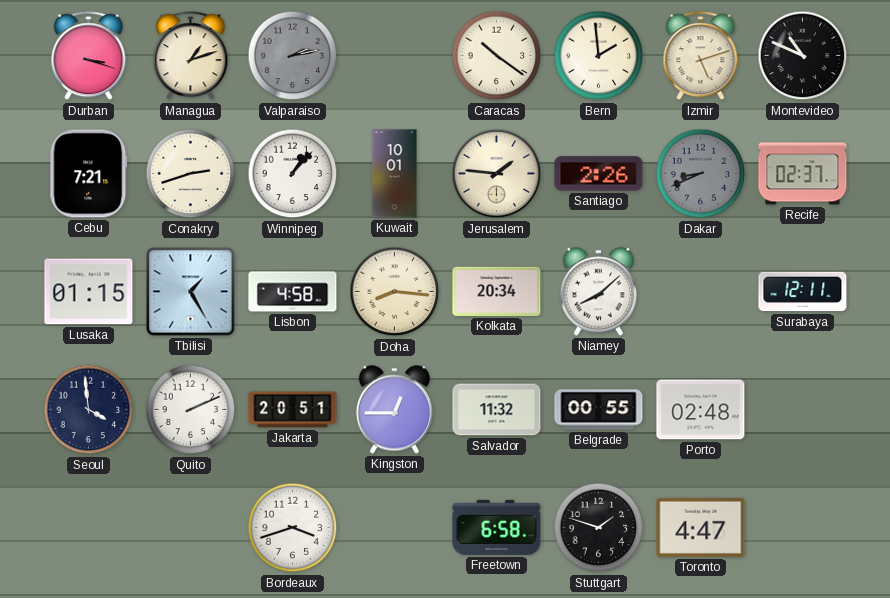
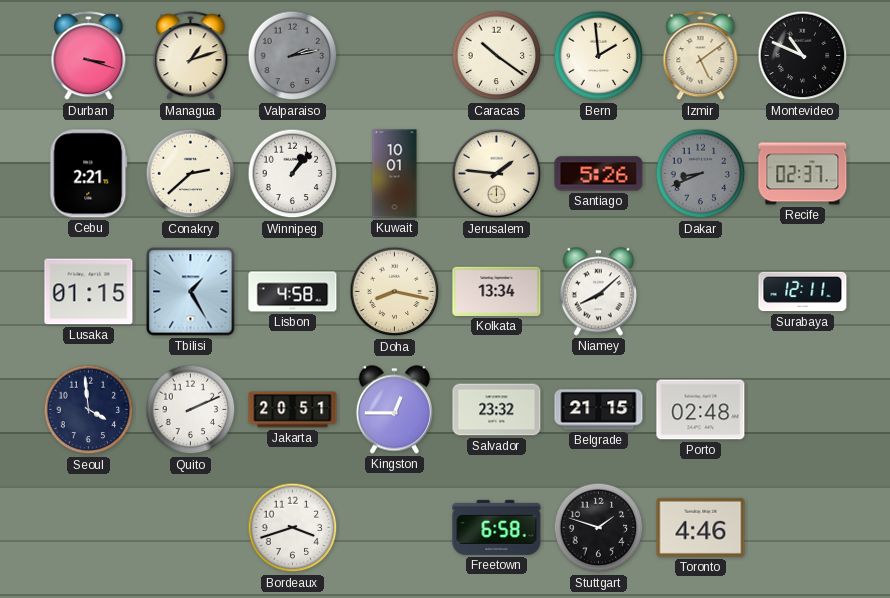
Izmir: 5:12 -> 5:09 (701, 56)
Cebu: 7:21 -> 2:21 (89, 174)
Conakry: 2:42 -> 2:38 (191, 174)
Santiago: 2:26 -> 5:26 (599, 174)
Doha: 8:16 -> 8:17 (395, 292)
Kolkata: 20:34 -> 13:34 (497, 291)
Salvador: 11:32 -> 23:32 (497, 410)
Belgrade: 00:55 -> 21:15 (599, 410)
Toronto: 4:47 -> 4:46 (701, 527)
